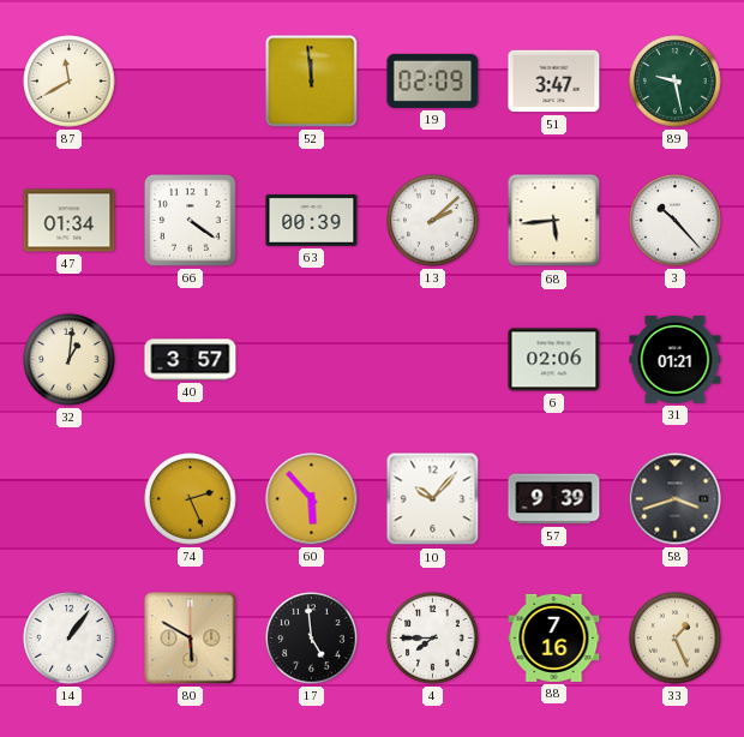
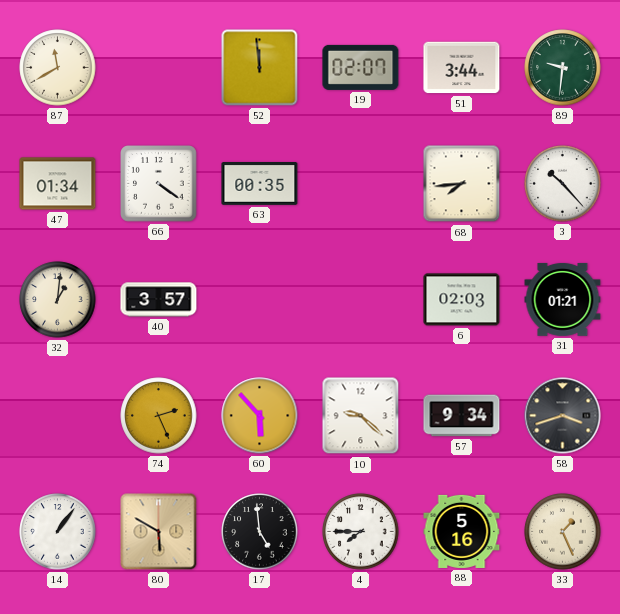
19: 02:09 -> 02:07 (361, 67)
51: 3:47 -> 3:44 (462, 68)
89: 9:28 -> 9:31 (563, 68)
63: 00:39 -> 00:35 (260, 184)
13: 2:08 -> none (433, 221)
68: 5:44 -> 7:44 (462, 184)
6: 02:06 -> 02:03 (462, 300)
10: 10:07 -> 9:22 (361, 416)
57: 9:39 -> 9:34 (462, 416)
88: 7:16 -> 5:16 (462, 531)
